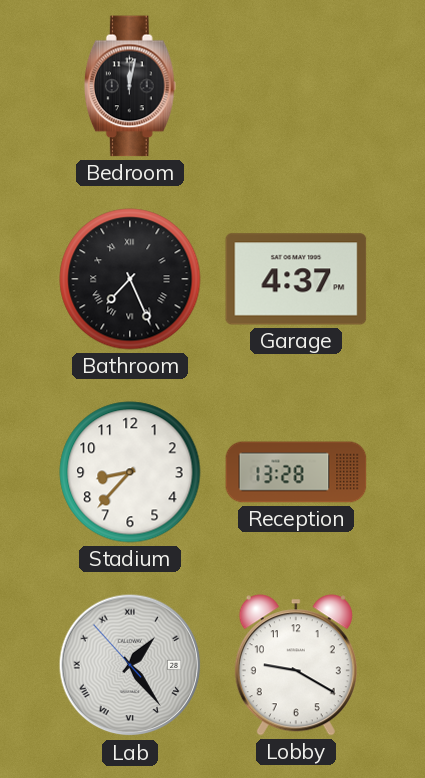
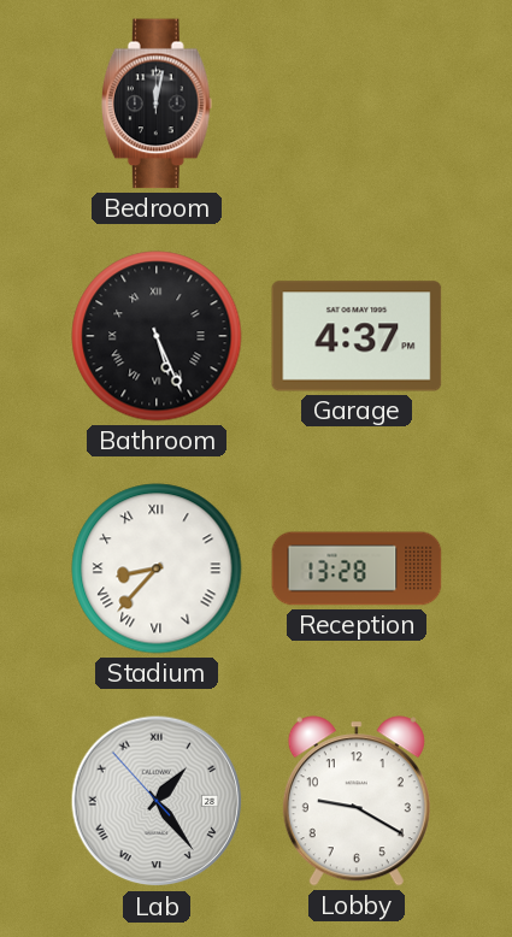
Bathroom: 7:26 -> 5:26 (157, 336)
Stadium numerals: Arabic -> Roman (157, 568)
